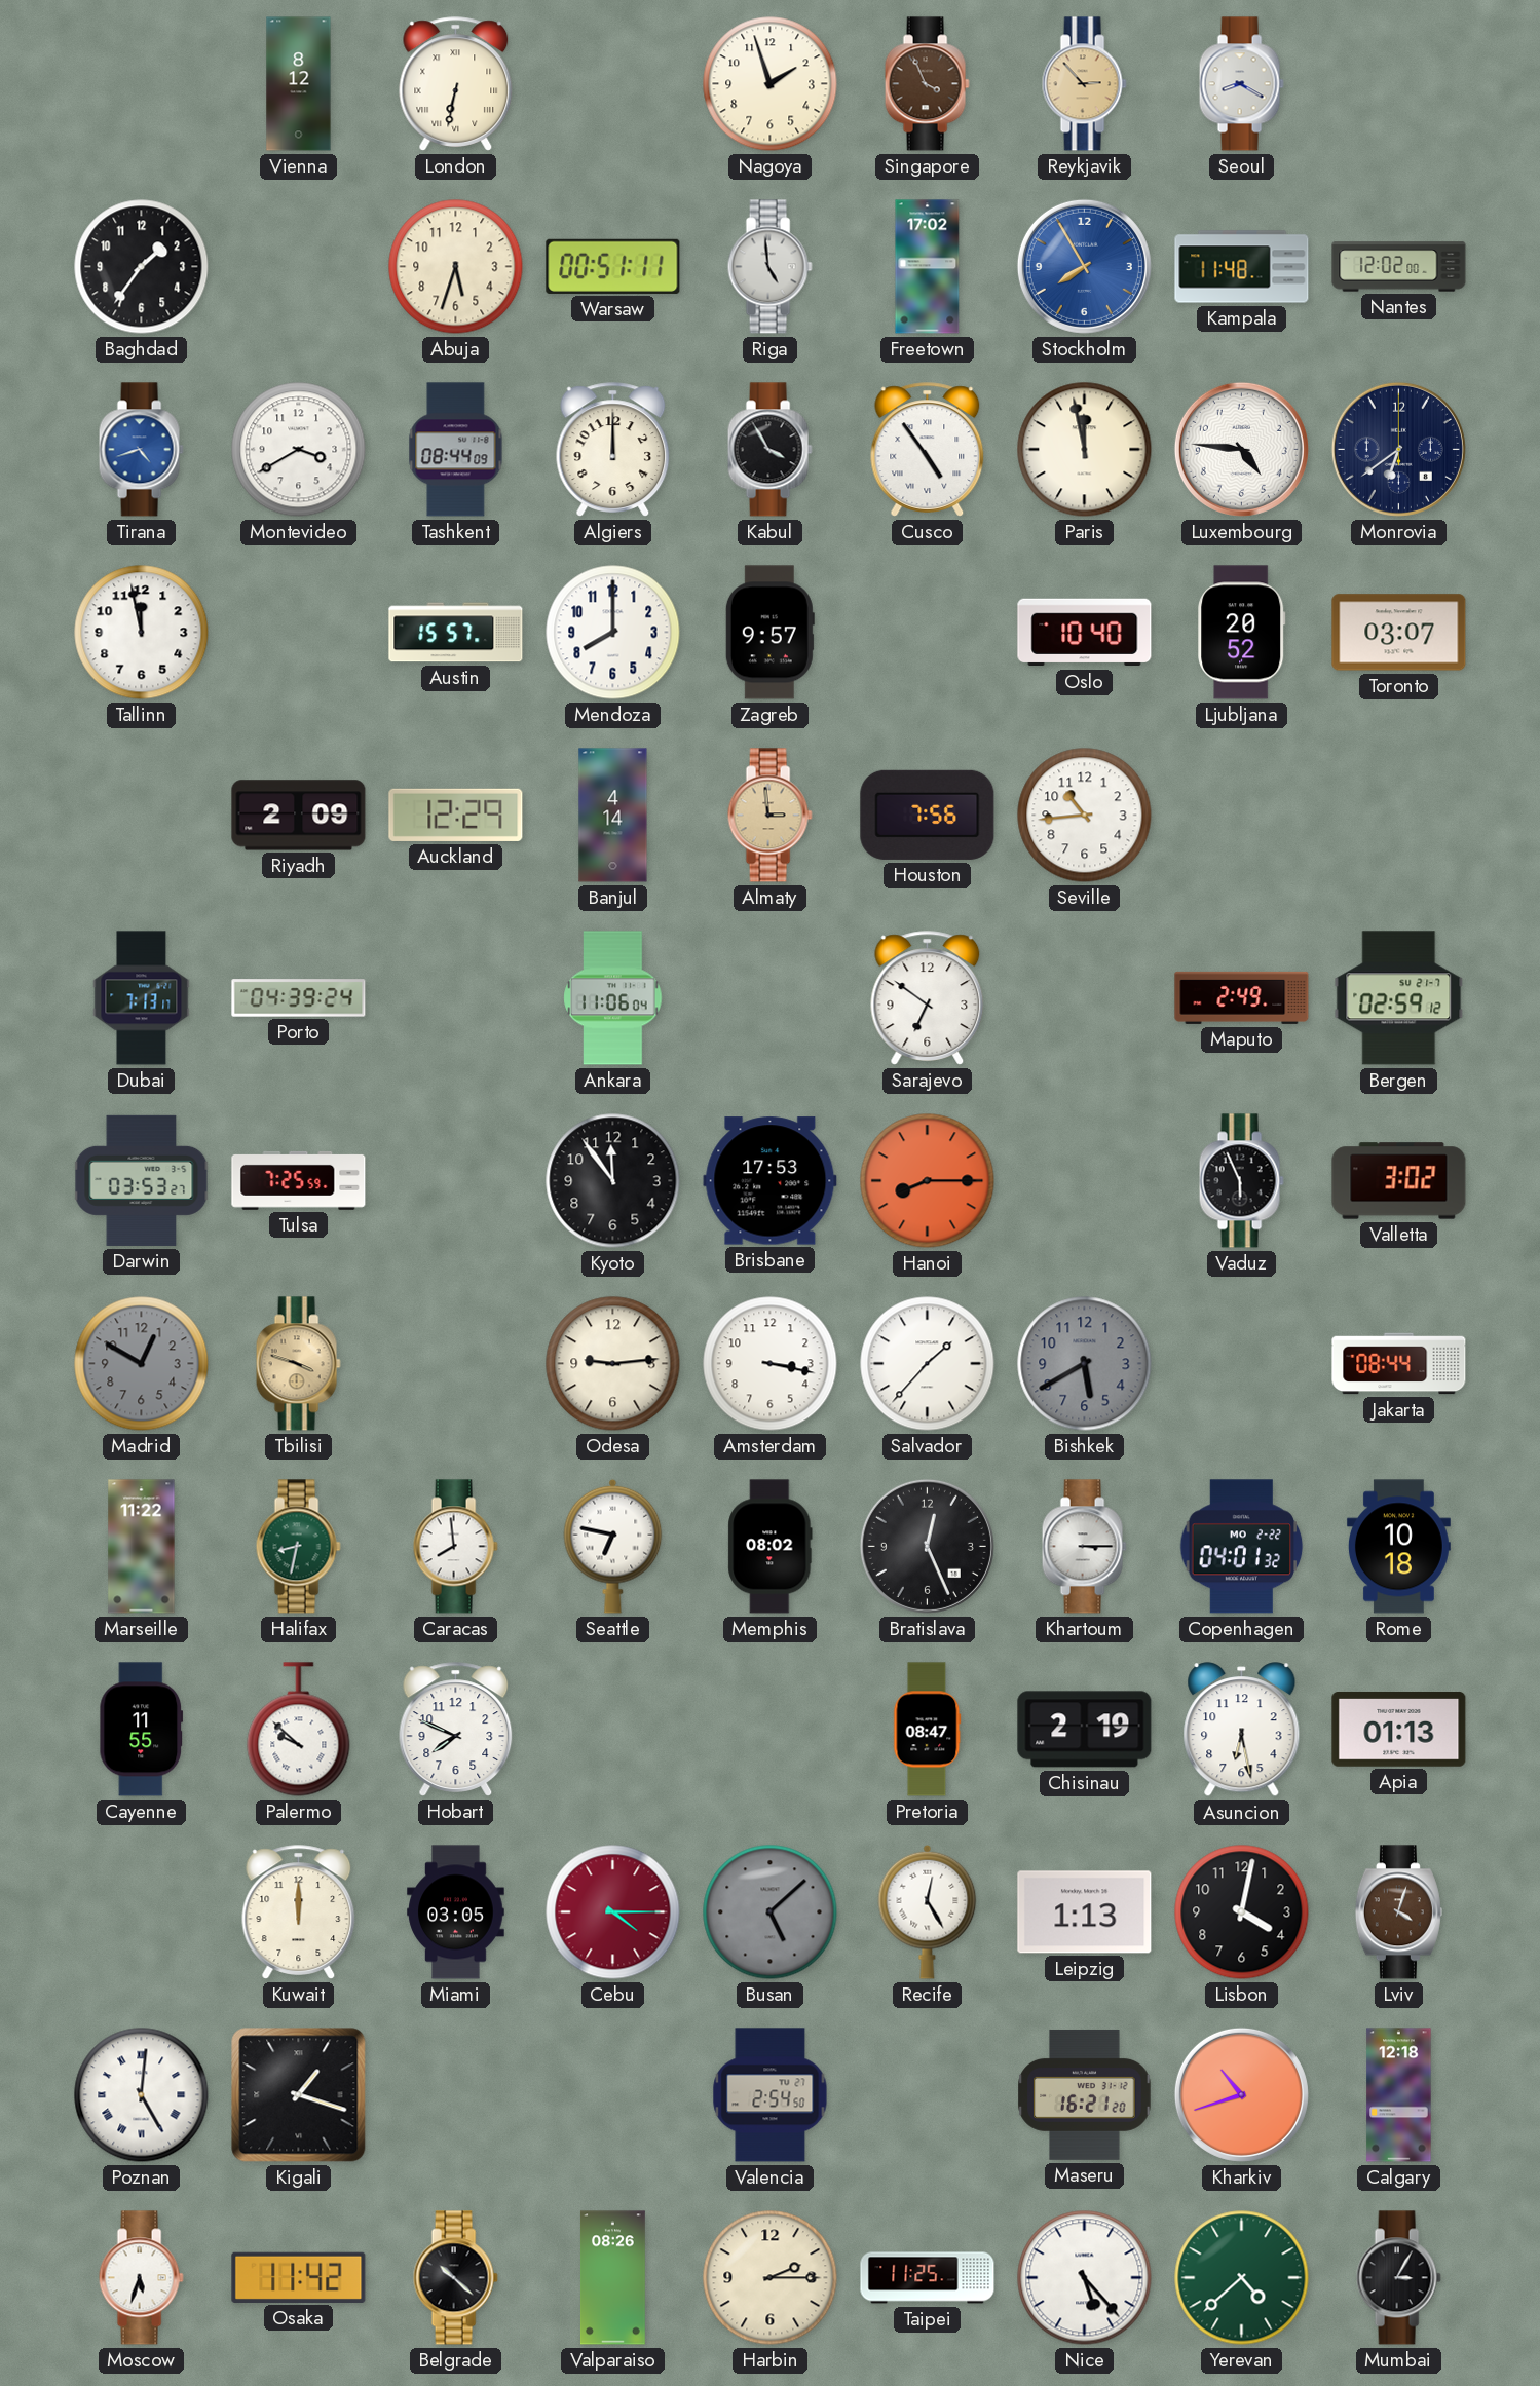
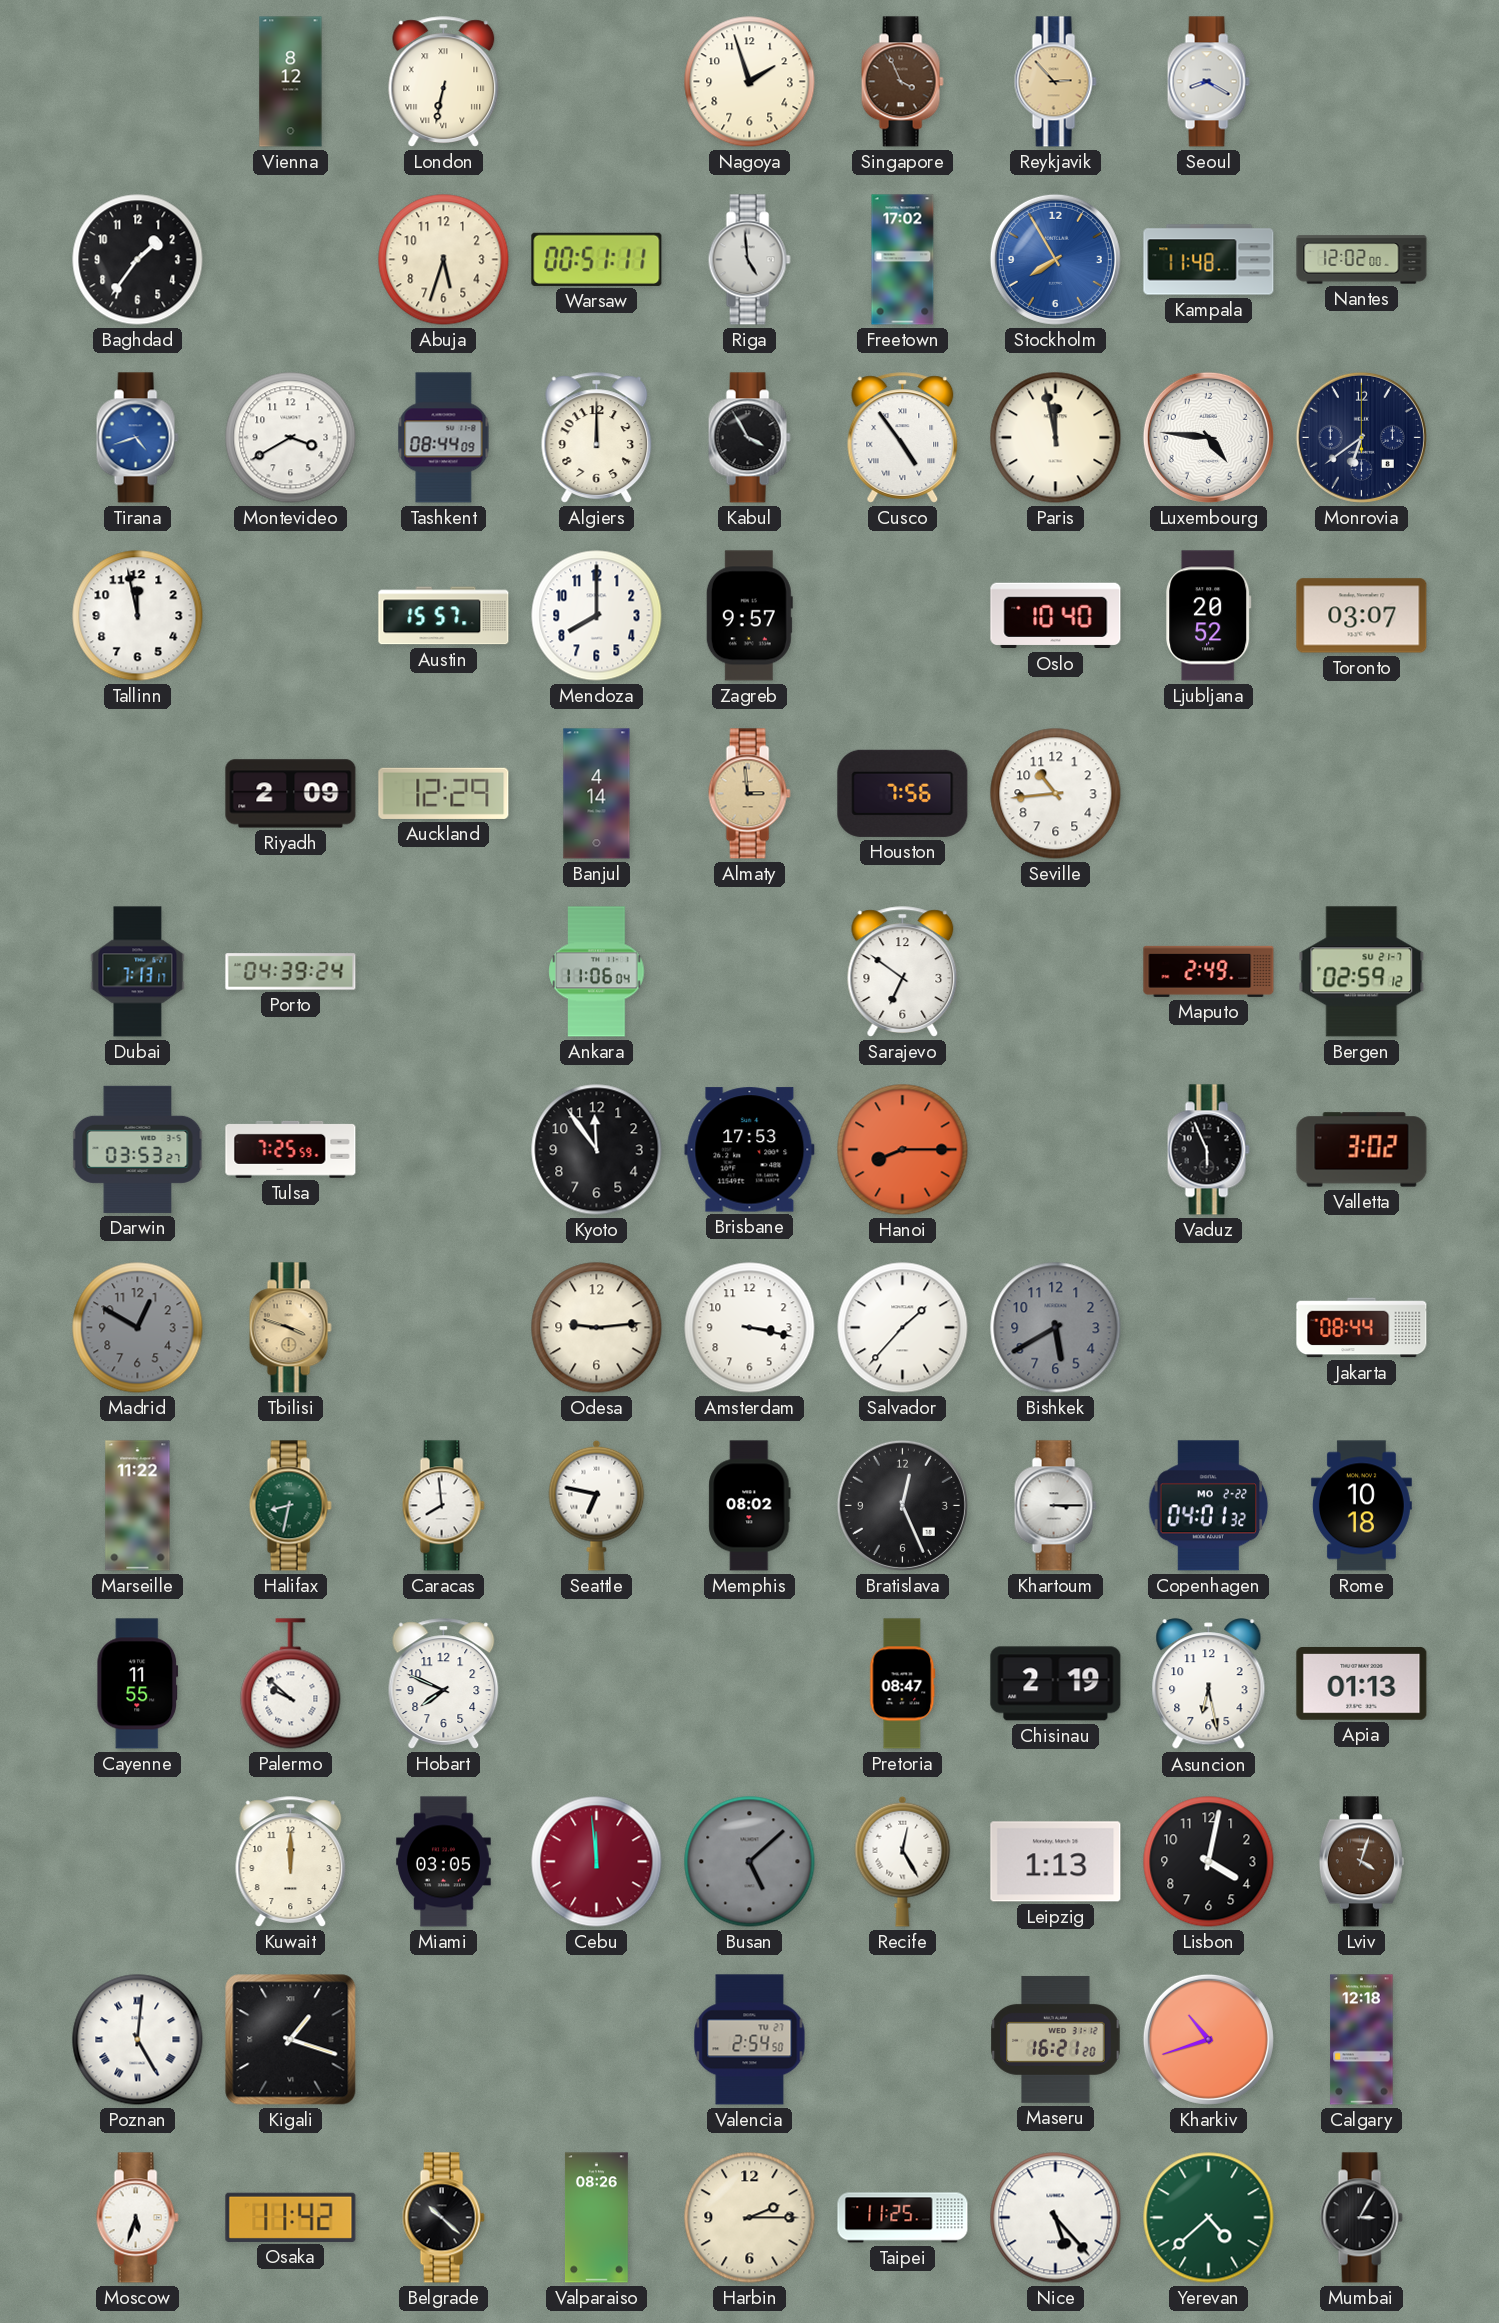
Cebu: 4:15 -> 11:59 (597, 1862)
